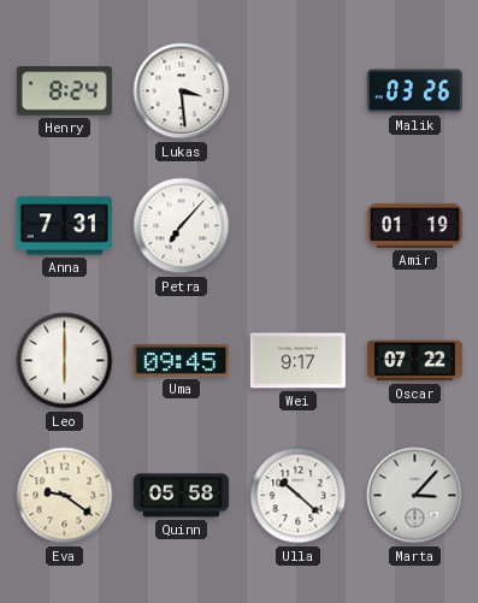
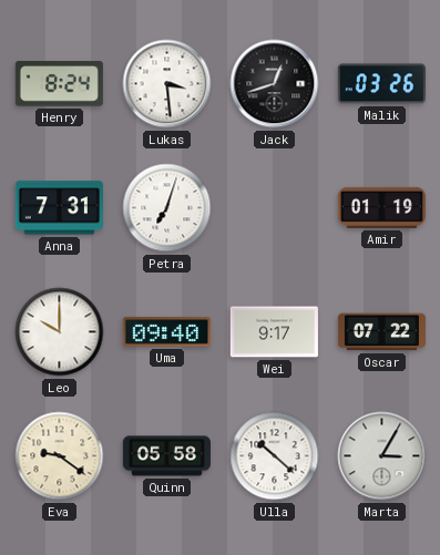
Jack: none -> 12:42 (275, 84)
Petra: 7:07 -> 7:03 (167, 208)
Leo: 6:00 -> 10:00 (60, 332)
Uma: 09:45 -> 09:40 (166, 332)
Marta: 3:07 -> 3:05 (382, 456)
